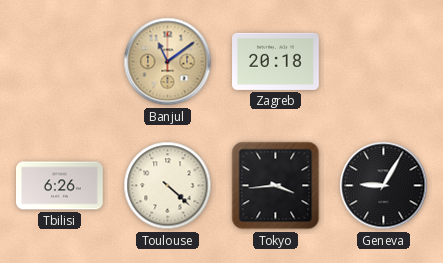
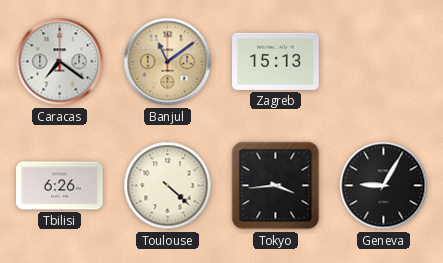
Caracas: none -> 7:21 (60, 62)
Zagreb: 20:18 -> 15:13 (276, 61)
